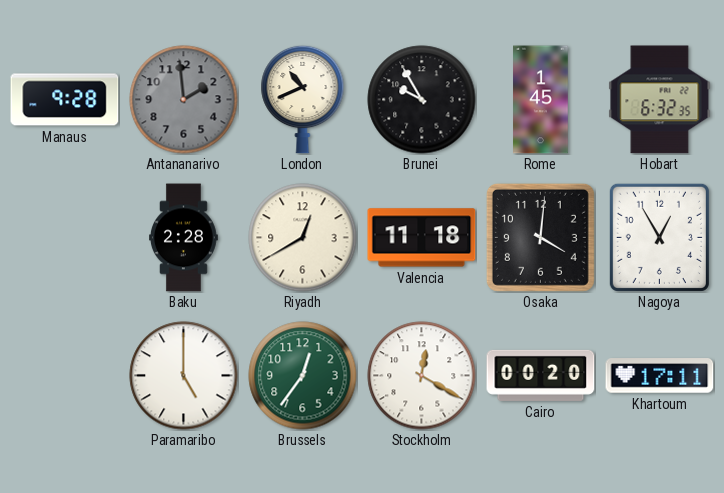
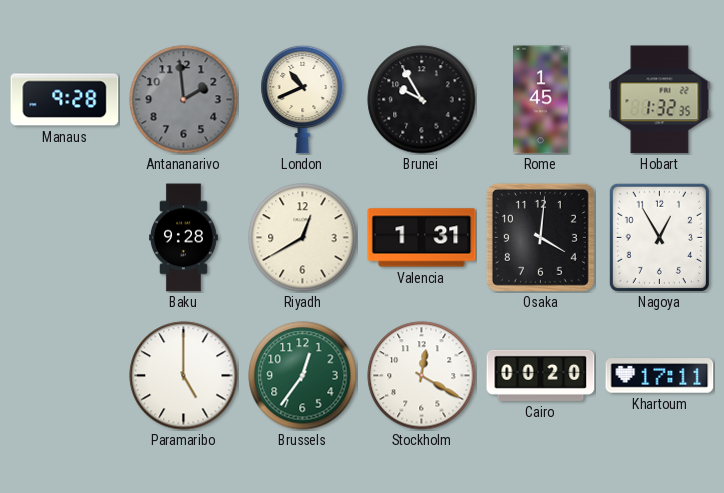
Hobart: 6:32 -> 1:32 (660, 100)
Baku: 2:28 -> 9:28 (184, 238)
Valencia: 11:18 -> 1:31 (422, 238)
